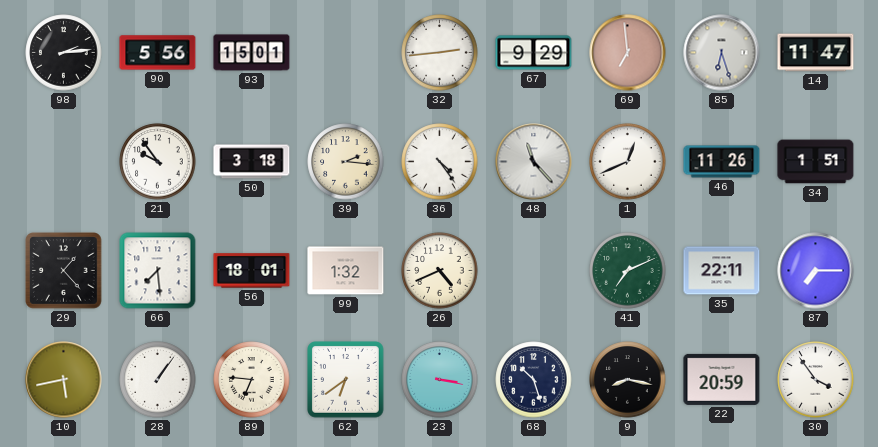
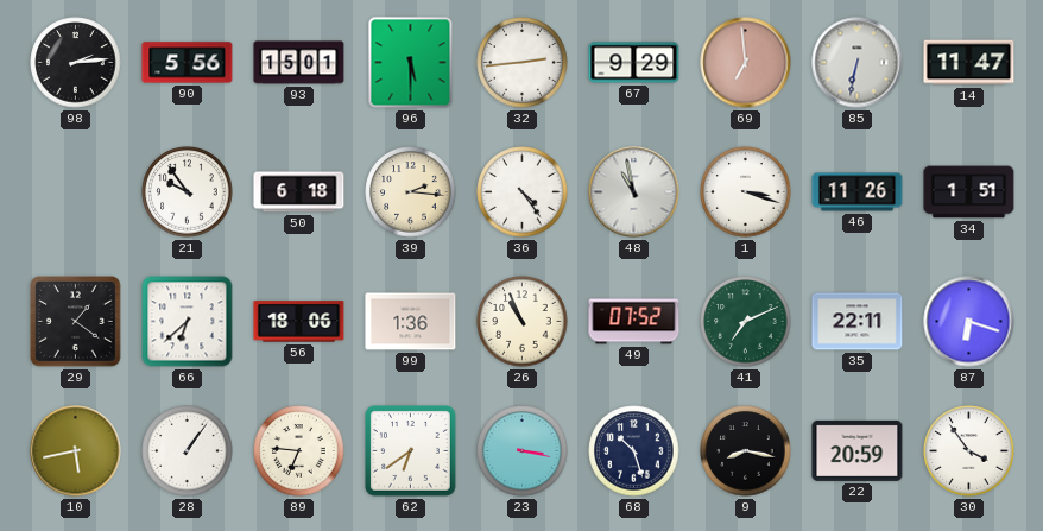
96: none -> 5:30 (411, 63)
85: 6:27 -> 6:32 (858, 63)
50: 3:18 -> 6:18 (299, 192)
48: 11:23 -> 10:58 (634, 192)
1: 12:41 -> 3:18 (746, 192)
29: 1:23 -> 1:21 (76, 322)
66: 7:29 -> 6:38 (188, 322)
56: 18:01 -> 18:06 (299, 322)
99: 1:32 -> 1:36 (411, 322)
26: 4:41 -> 10:56 (523, 322)
49: none -> 07:52 (634, 322)
87: 7:15 -> 6:18 (969, 322)
